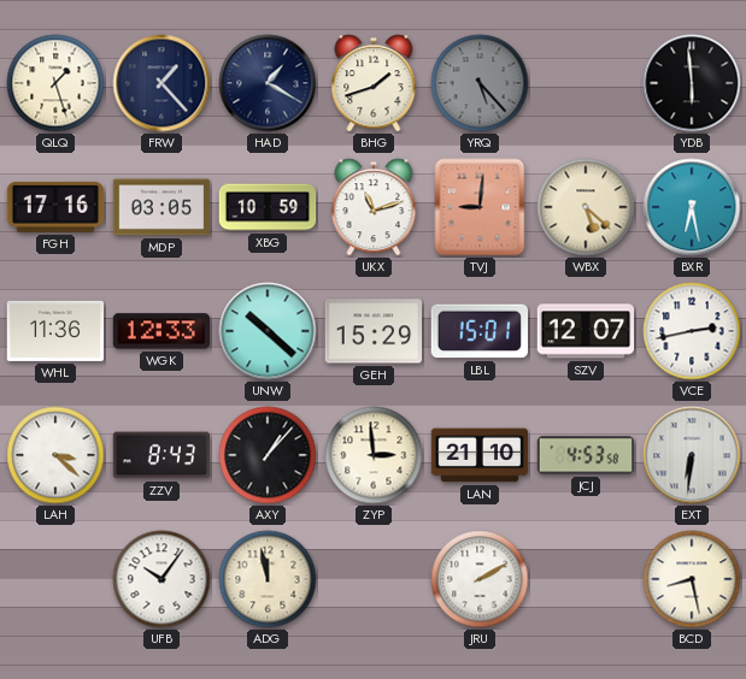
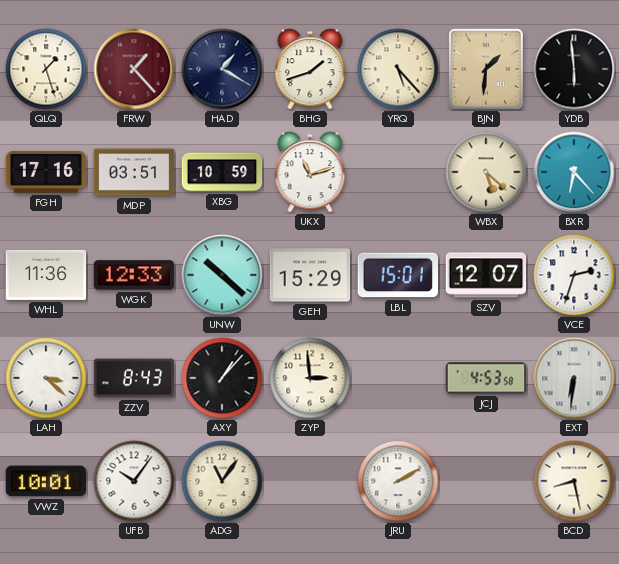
FRW dial: navy -> burgundy (134, 69)
YRQ dial: grey -> cream (398, 69)
BJN: none -> 1:31 (487, 70)
MDP: 03:05 -> 03:51 (134, 172)
TVJ: 9:01 -> none (480, 207)
BXR: 6:28 -> 6:23 (574, 172)
VCE: 2:43 -> 2:33 (574, 275)
LAN: 21:10 -> none (480, 455)
VWZ: none -> 10:01 (46, 481)
ADG: 11:58 -> 11:06 (222, 481)
